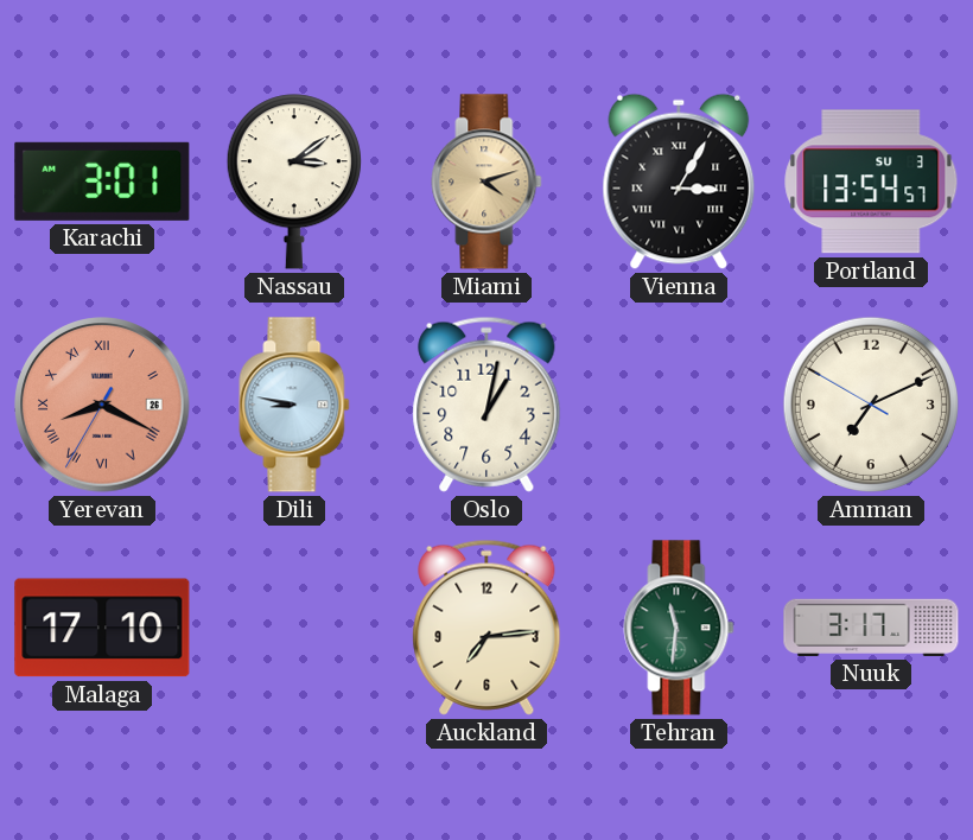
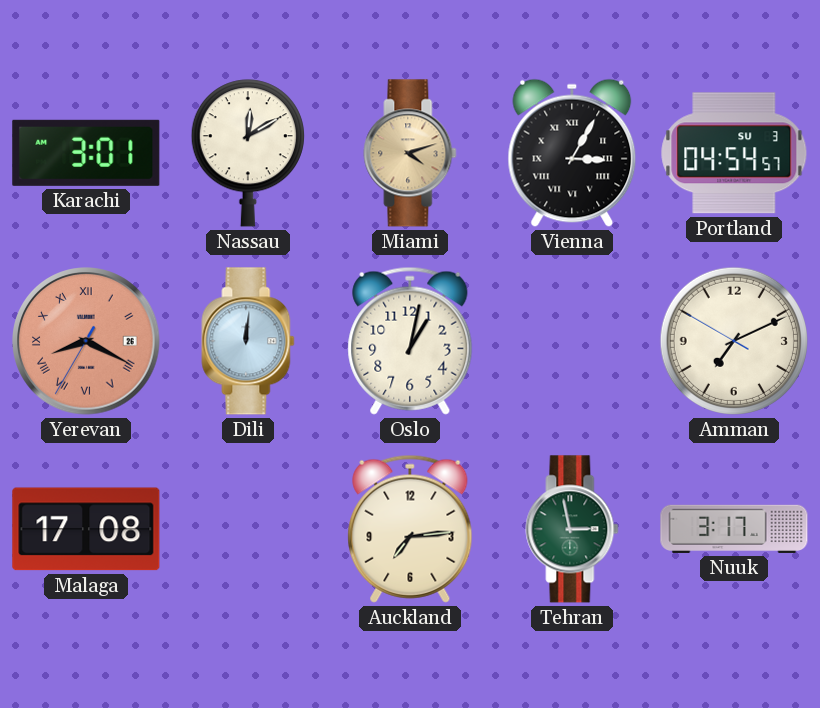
Nassau: 3:09 -> 12:10 (248, 153)
Portland: 13:54 -> 04:54 (734, 153)
Dili: 8:47 -> 12:01 (248, 341)
Malaga: 17:10 -> 17:08 (86, 529)
Tehran: 11:31 -> 2:58 (572, 529)
